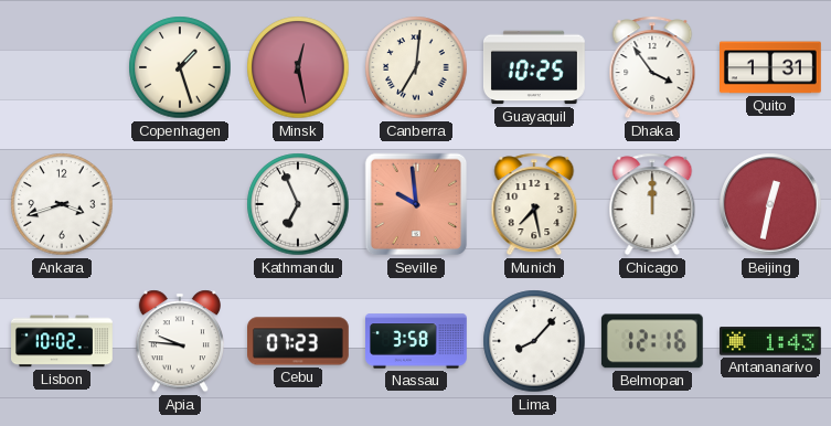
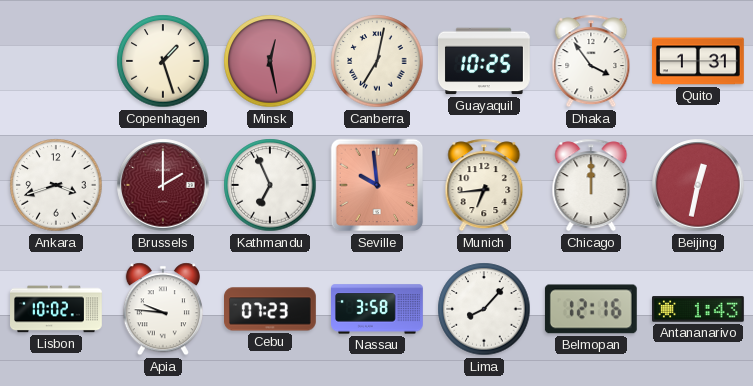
Canberra: 7:01 -> 7:02 (377, 61)
Brussels: none -> 2:00 (163, 185)
Munich: 7:28 -> 6:44 (484, 185)
